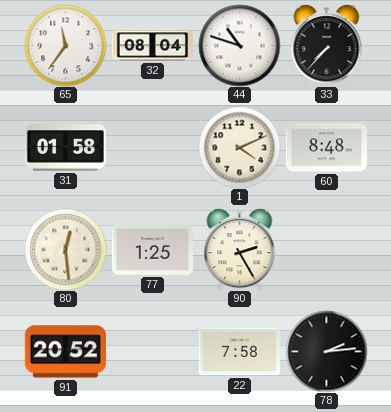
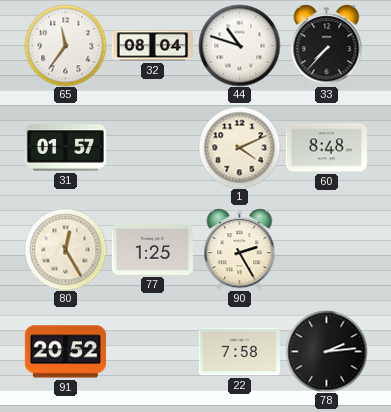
31: 01:58 -> 01:57 (65, 148)
80: 12:29 -> 12:25 (65, 249)
